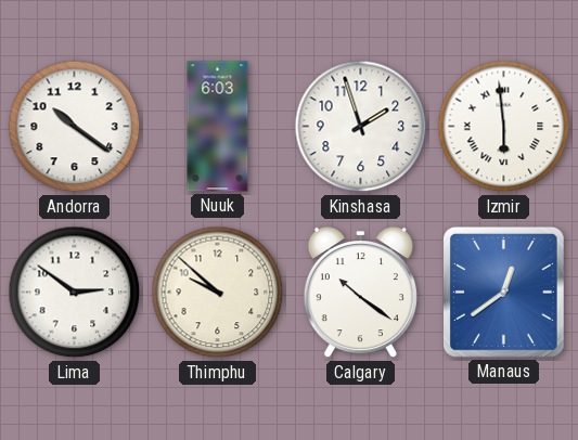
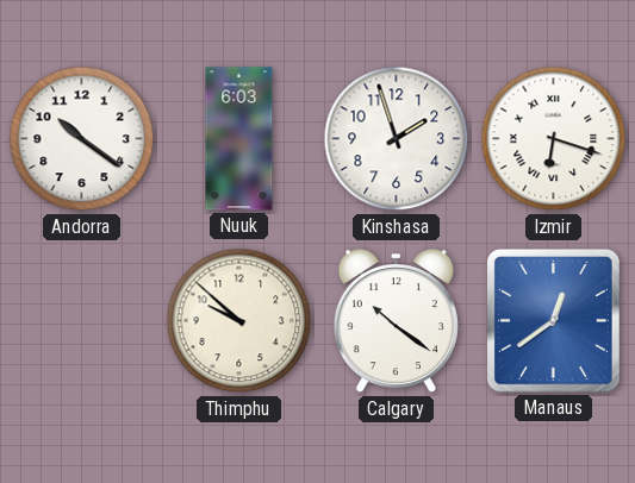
Izmir: 5:59 -> 6:18 (554, 139)
Lima: 2:51 -> none (75, 293)
